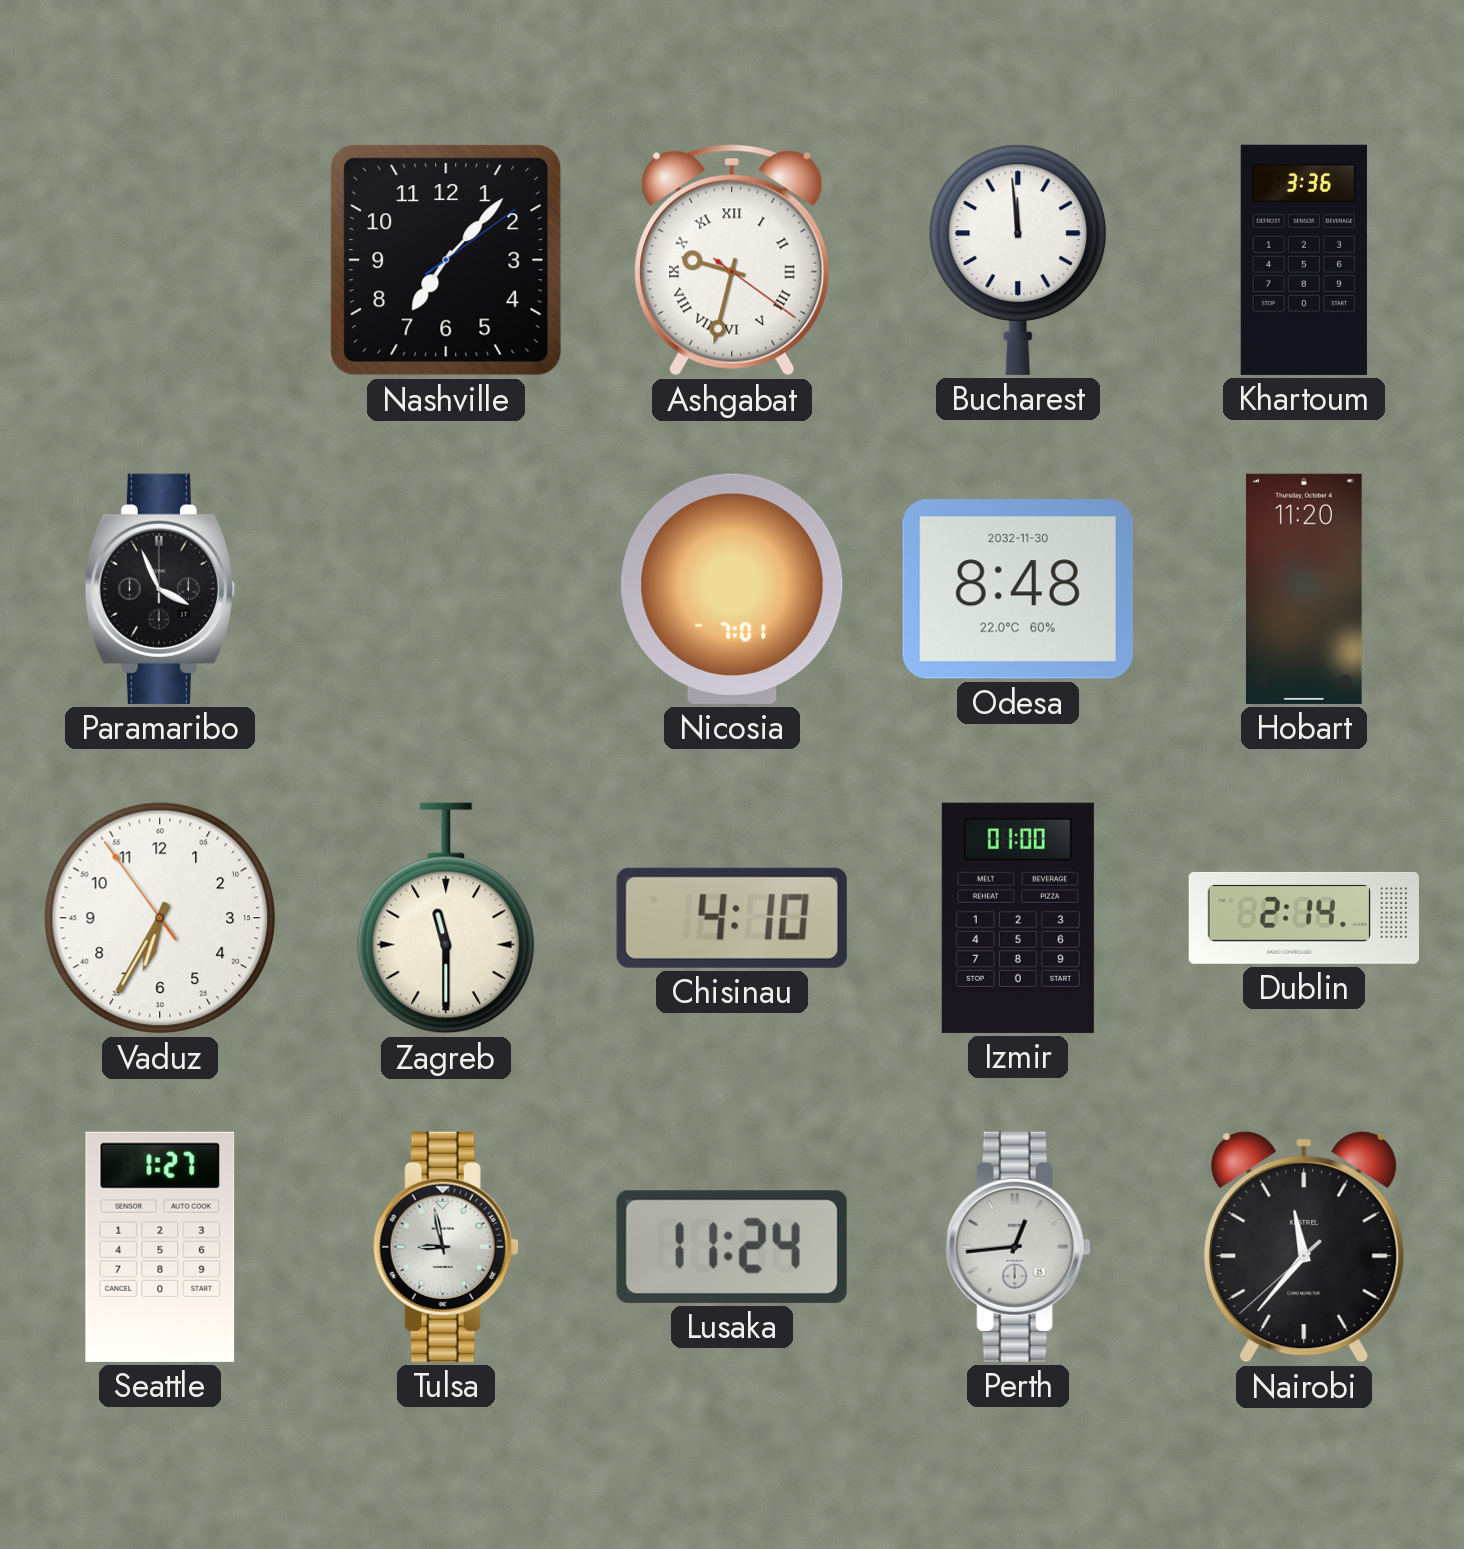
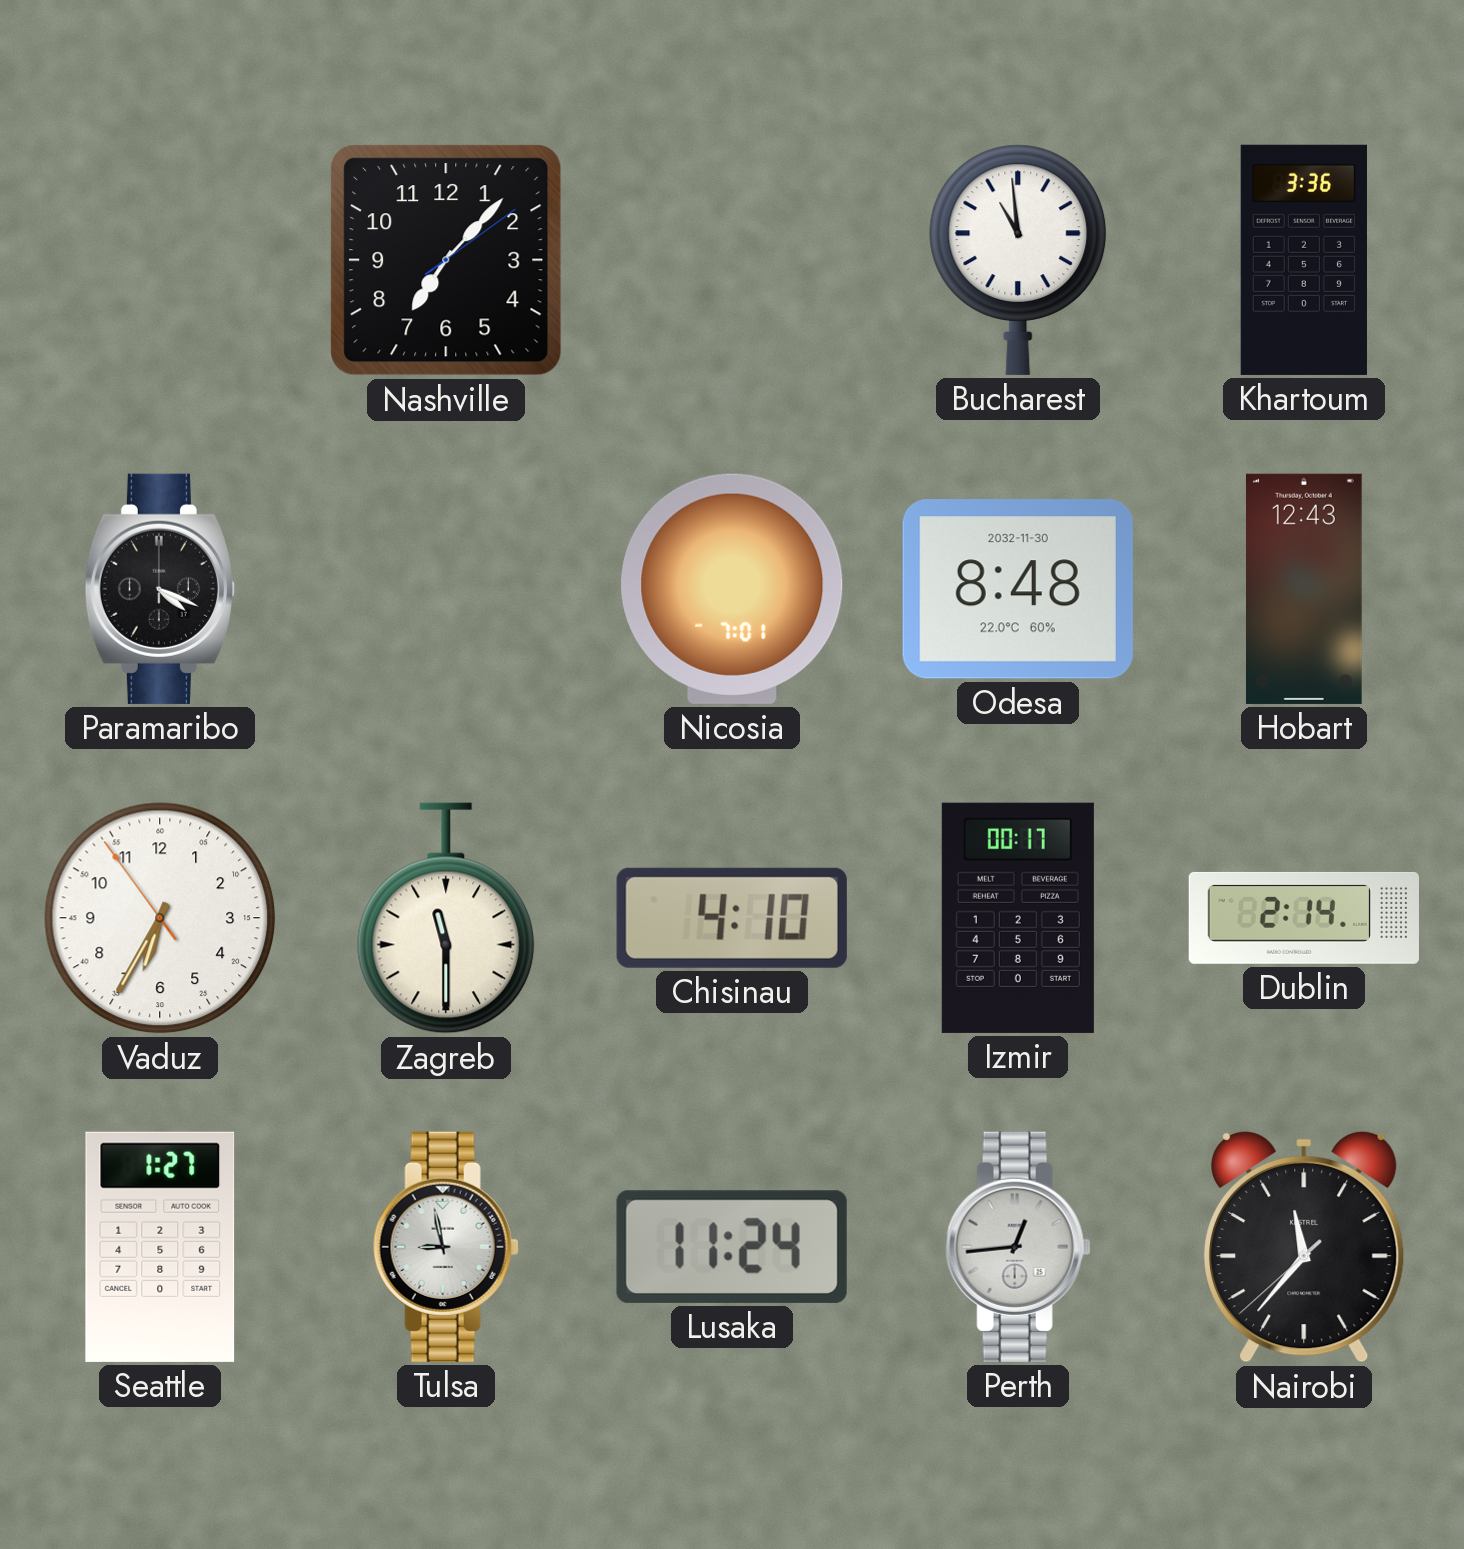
Ashgabat: 9:32 -> none (732, 260)
Bucharest: 11:59 -> 10:59 (1018, 260)
Paramaribo: 3:56 -> 4:19 (160, 589)
Hobart: 11:20 -> 12:43 (1304, 589)
Izmir: 01:00 -> 00:17 (1018, 918)
